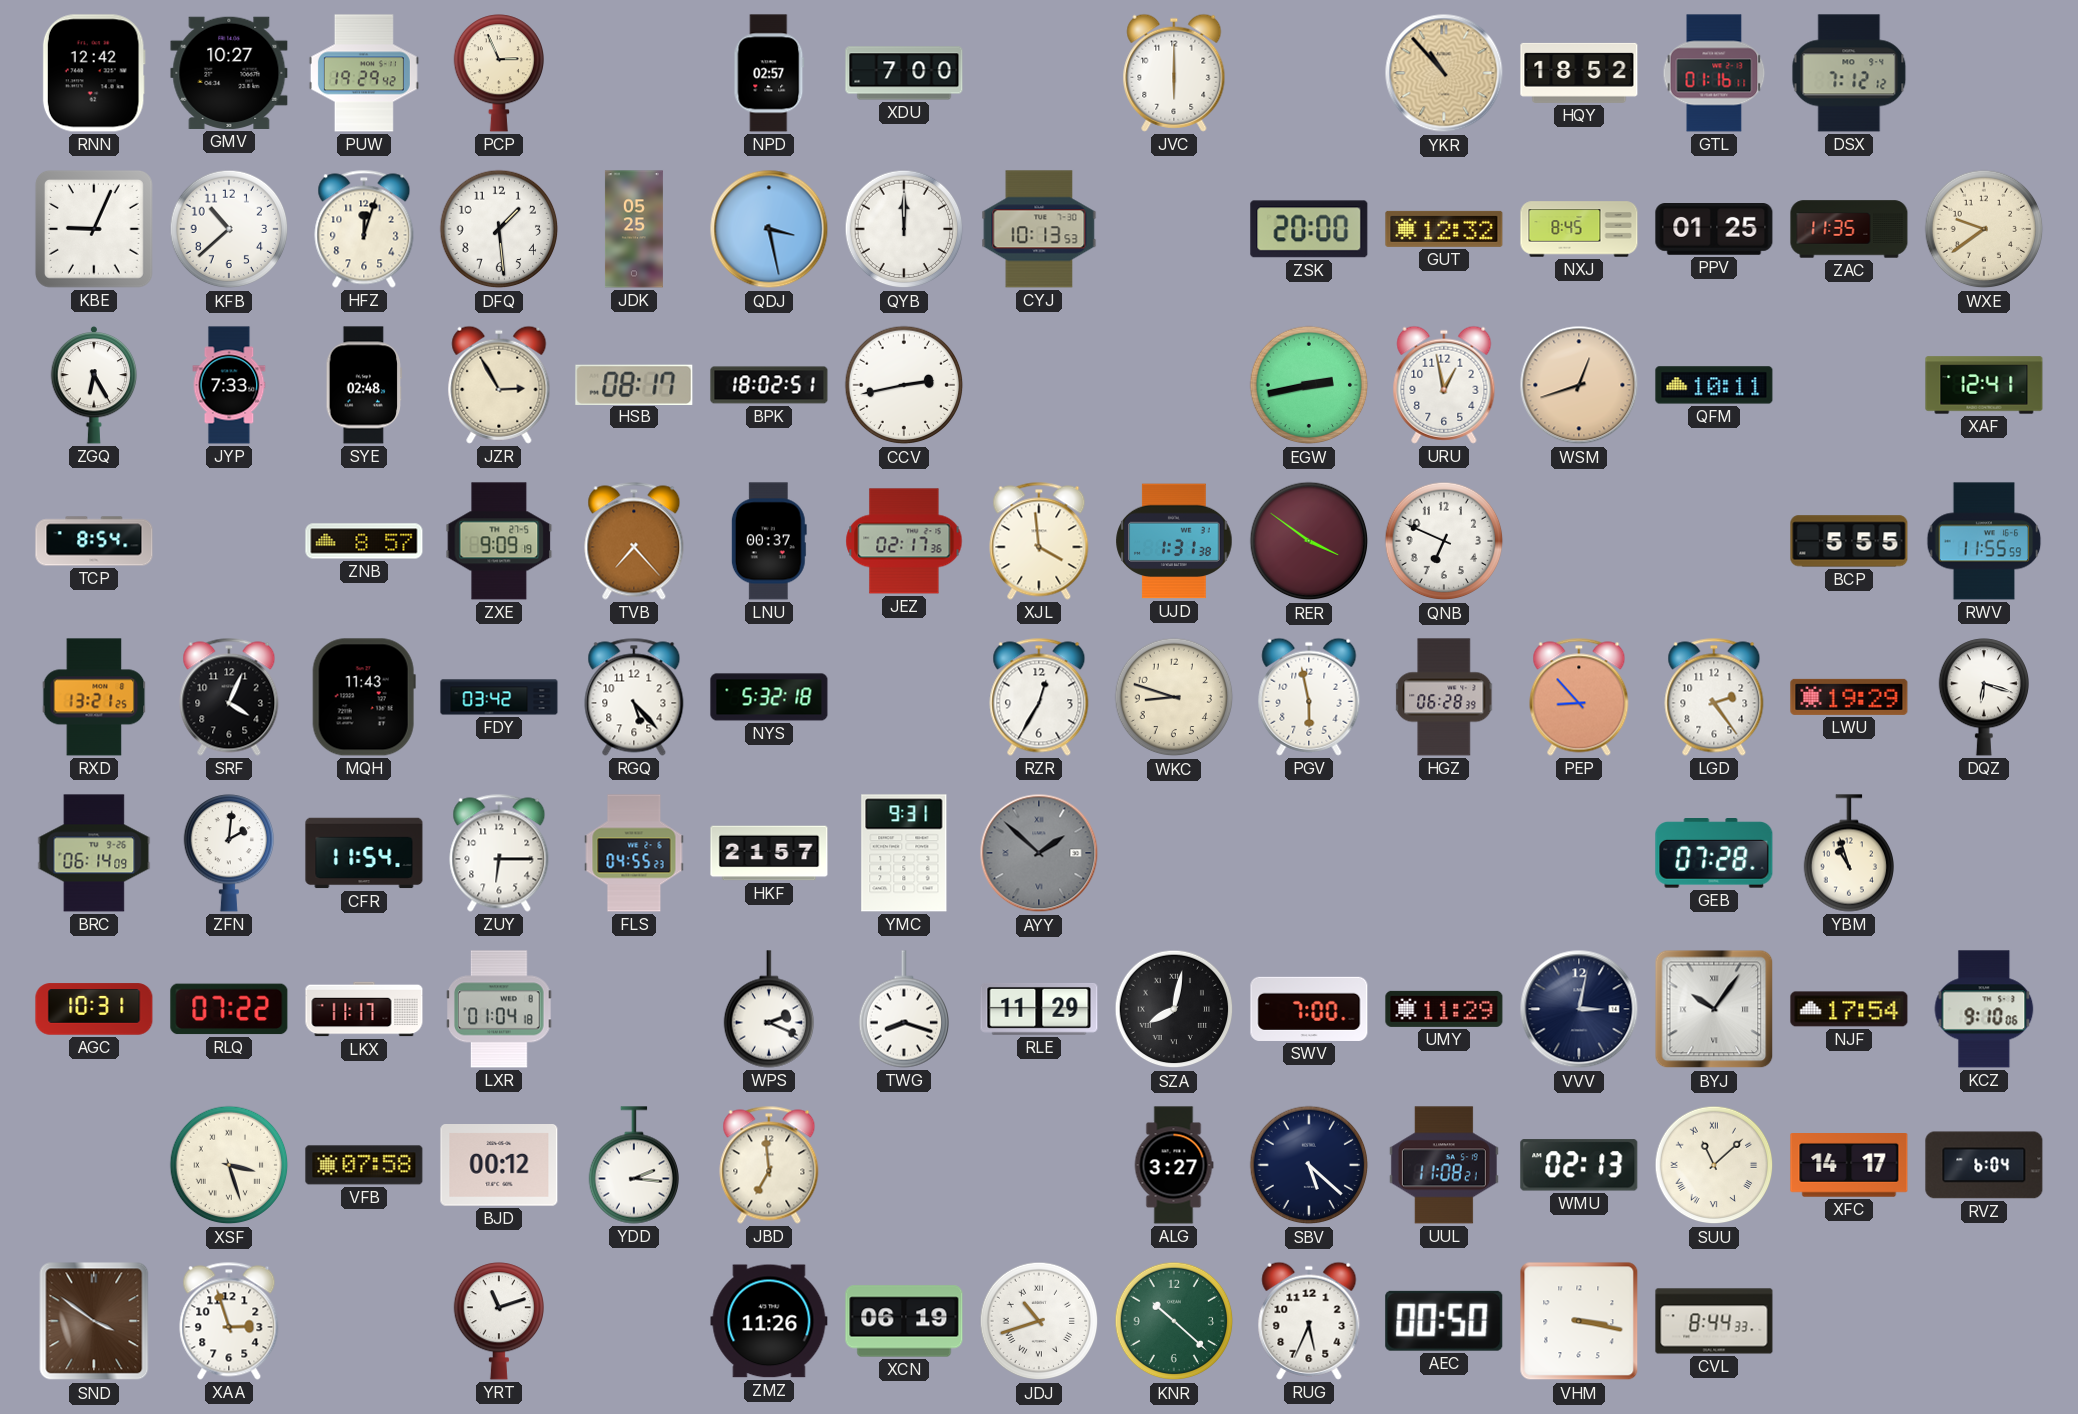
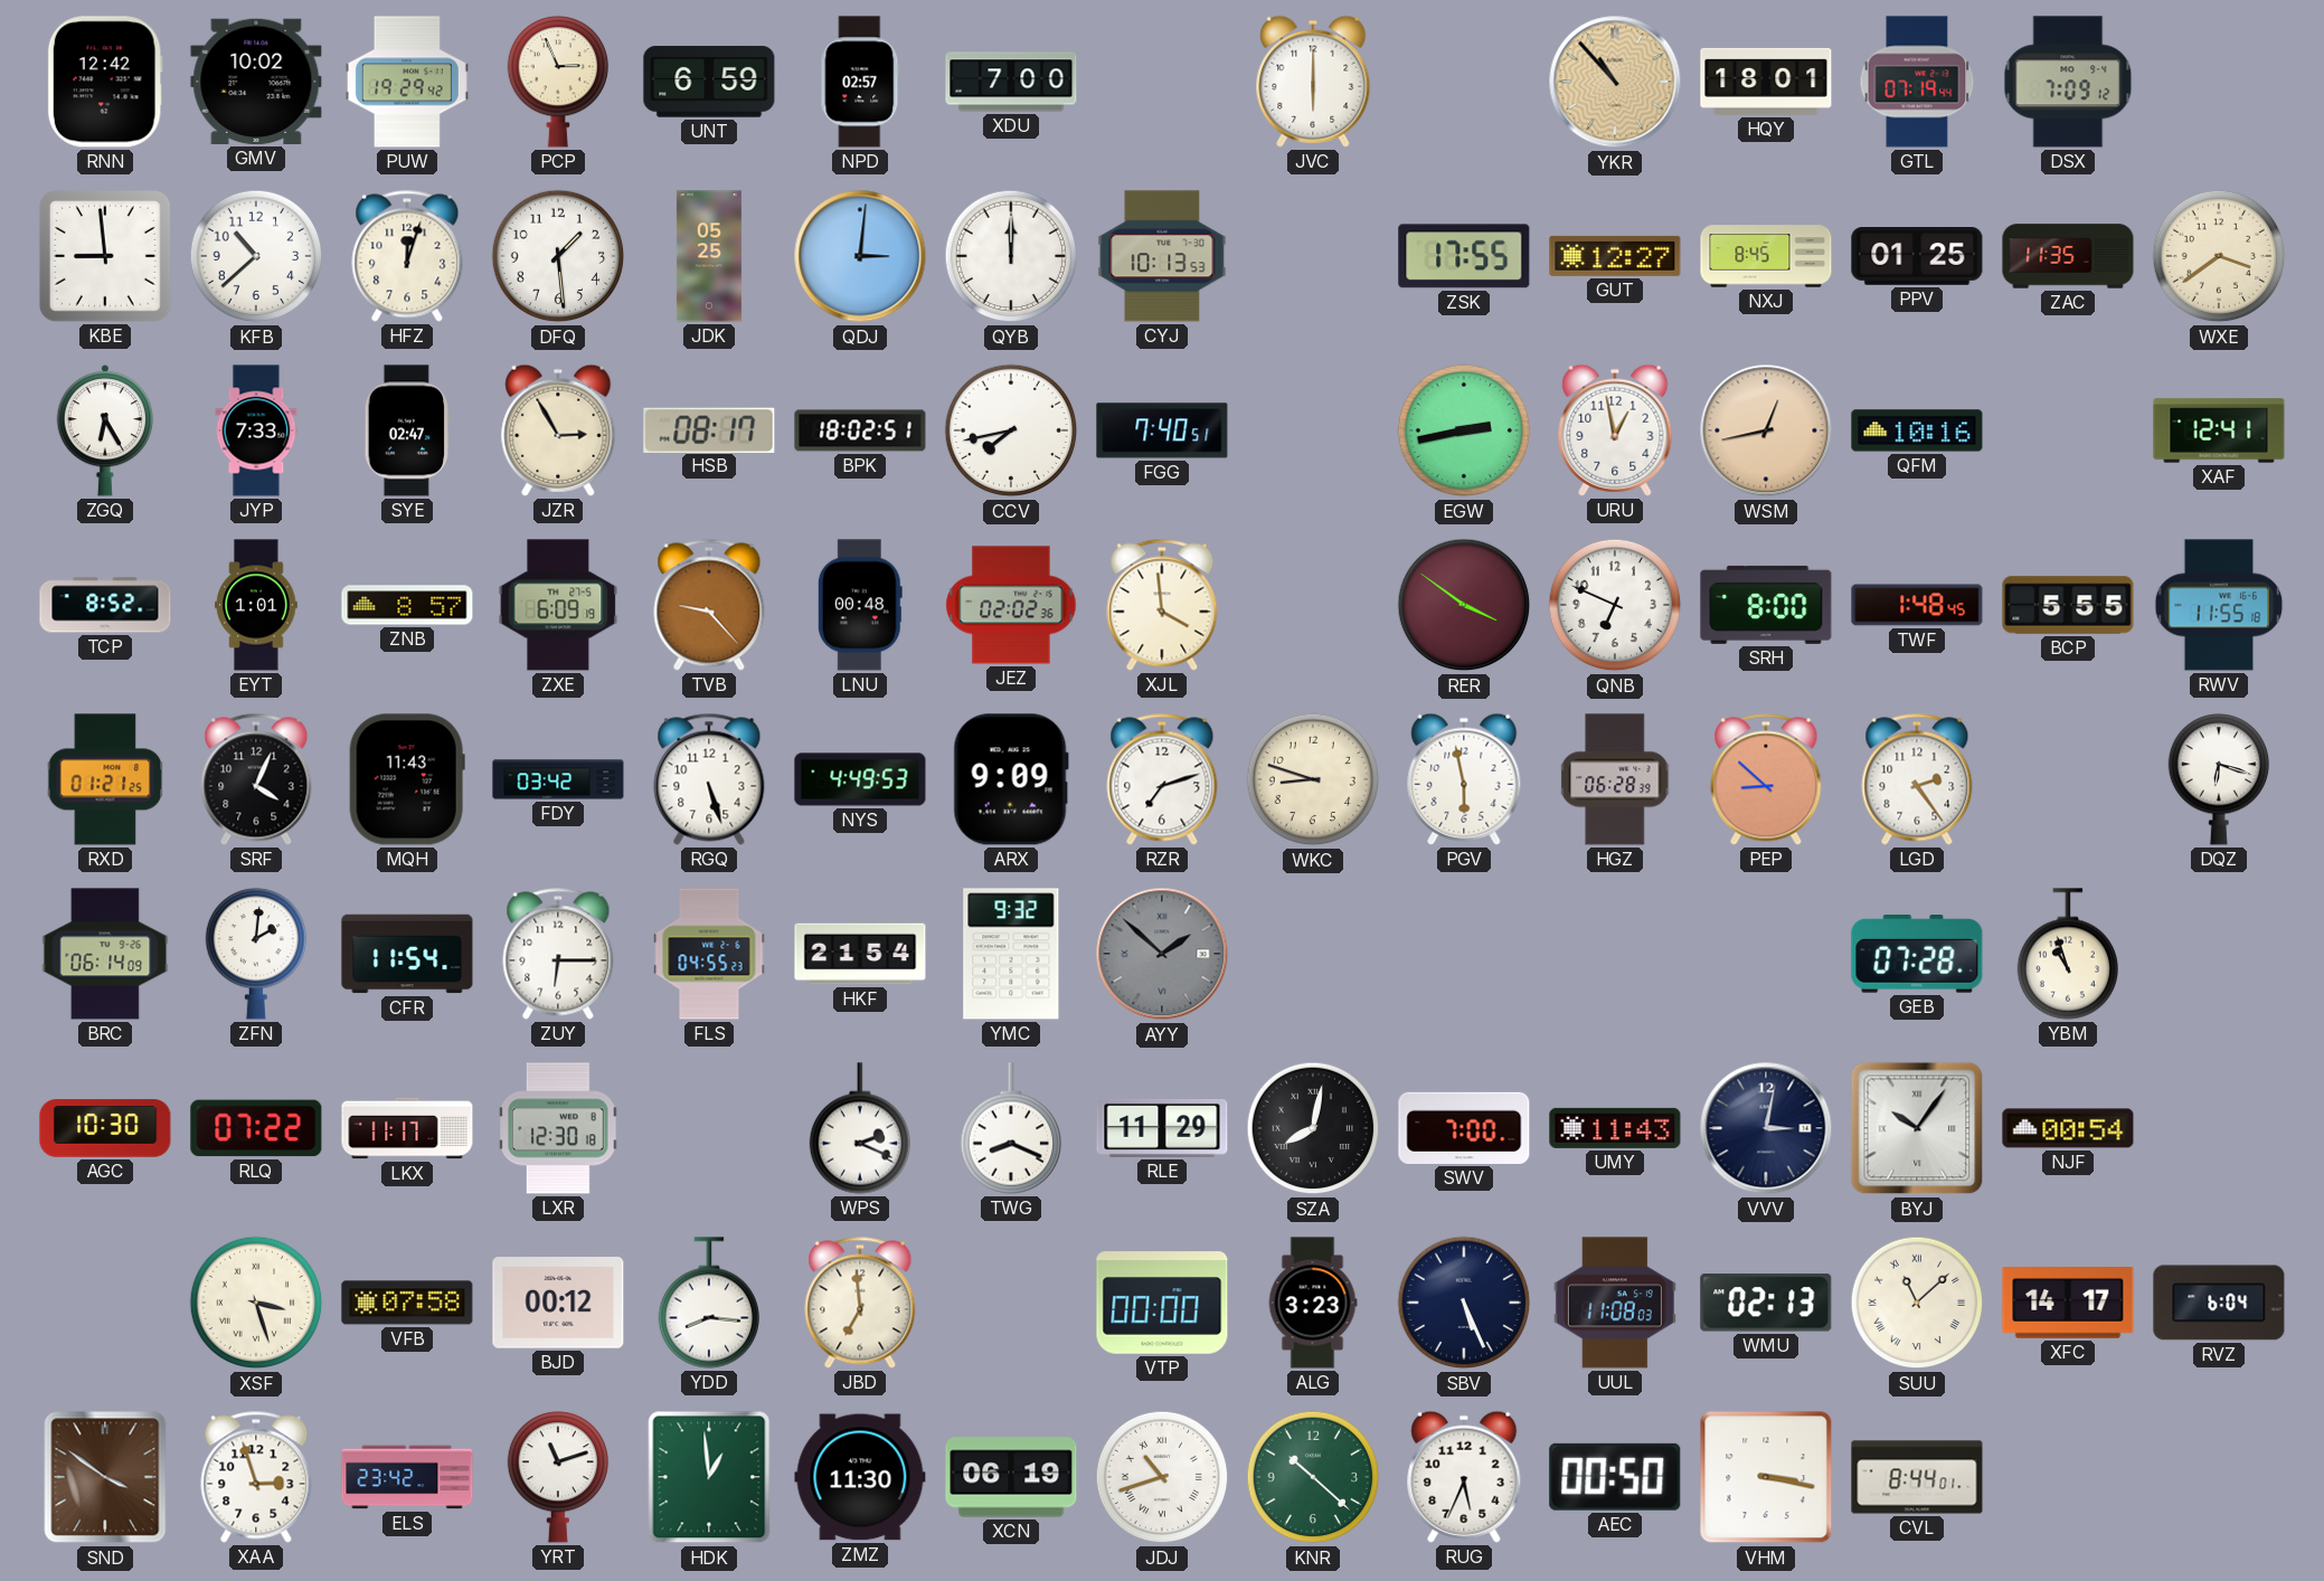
GMV: 10:27 -> 10:02 (256, 82)
UNT: none -> 6:59 (709, 82)
HQY: 18:52 -> 18:01 (1766, 82)
GTL: 01:16 -> 07:19 (1917, 82)
DSX: 7:12 -> 7:09 (2068, 82)
KBE: 9:04 -> 8:59 (105, 256)
QDJ: 3:28 -> 3:01 (860, 256)
ZSK: 20:00 -> 17:55 (1464, 256)
GUT: 12:32 -> 12:27 (1615, 256)
WXE: 9:39 -> 3:39 (2219, 256)
SYE: 02:48 -> 02:47 (407, 430)
CCV: 2:43 -> 7:43 (1011, 430)
FGG: none -> 7:40 (1162, 430)
WSM: 12:42 -> 12:43 (1766, 430)
QFM: 10:11 -> 10:16 (1917, 430)
TCP: 8:54 -> 8:52 (105, 605)
EYT: none -> 1:01 (256, 605)
ZXE: 9:09 -> 6:09 (558, 605)
TVB: 7:23 -> 9:23 (709, 605)
LNU: 00:37 -> 00:48 (860, 605)
JEZ: 02:17 -> 02:02 (1011, 605)
UJD: 1:31 -> none (1174, 541)
SRH: none -> 8:00 (1766, 605)
TWF: none -> 1:48 (1917, 605)
RWV: 11:55:59 -> 11:55:18 (2219, 605)
RXD: 13:21 -> 01:21 (105, 779)
RGQ: 5:23 -> 5:27 (709, 779)
NYS: 5:32 -> 4:49 (860, 779)
ARX: none -> 9:09 (1011, 779)
RZR: 12:35 -> 7:12 (1162, 779)
PEP: 8:53 -> 8:52 (1766, 779)
LWU: 19:29 -> none (1849, 697)
HKF: 21:57 -> 21:54 (860, 954)
YMC: 9:31 -> 9:32 (1011, 954)
AGC: 10:31 -> 10:30 (105, 1128)
LXR: 01:04 -> 12:30 (558, 1128)
TWG: 8:18 -> 8:19 (1010, 1128)
UMY: 11:29 -> 11:43 (1615, 1128)
NJF: 17:54 -> 00:54 (2068, 1128)
KCZ: 9:10 -> none (1984, 1009)
YDD: 2:16 -> 8:16 (708, 1303)
VTP: none -> 00:00 (1162, 1303)
ALG: 3:27 -> 3:23 (1313, 1303)
SBV: 5:22 -> 5:26 (1464, 1303)
UUL: 11:08:21 -> 11:08:03 (1615, 1303)
ELS: none -> 23:42 (407, 1477)
HDK: none -> 12:59 (709, 1477)
ZMZ: 11:26 -> 11:30 (860, 1477)
CVL: 8:44:33 -> 8:44:01 (1917, 1477)
